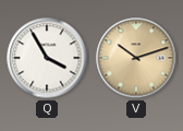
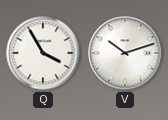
V dial: champagne -> white (125, 53)
